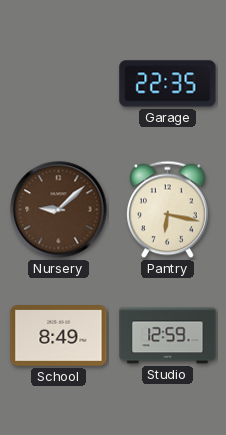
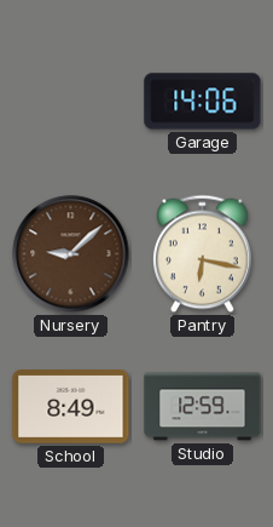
Garage: 22:35 -> 14:06 (203, 102)
